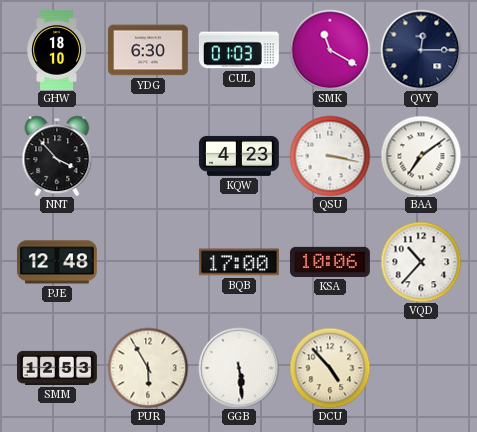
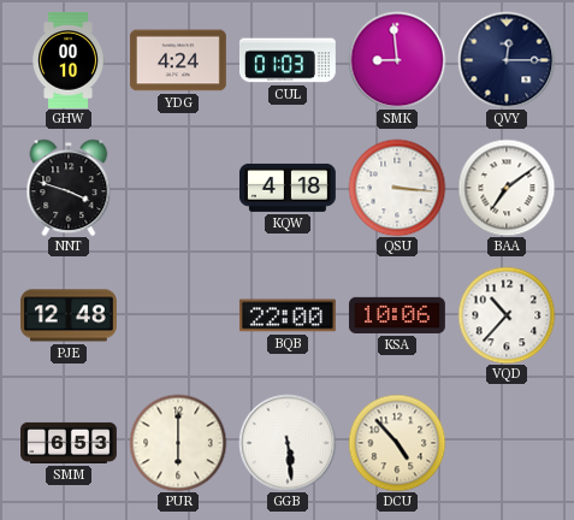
GHW: 18:10 -> 00:10 (69, 60)
YDG: 6:30 -> 4:24 (178, 60)
SMK: 11:20 -> 8:59 (397, 60)
NNT: 3:53 -> 3:48 (69, 188)
KQW: 4:23 -> 4:18 (288, 188)
QSU: 3:17 -> 3:16 (397, 188)
BQB: 17:00 -> 22:00 (288, 315)
SMM: 12:53 -> 6:53 (70, 443)
PUR: 5:55 -> 6:00 (178, 443)
